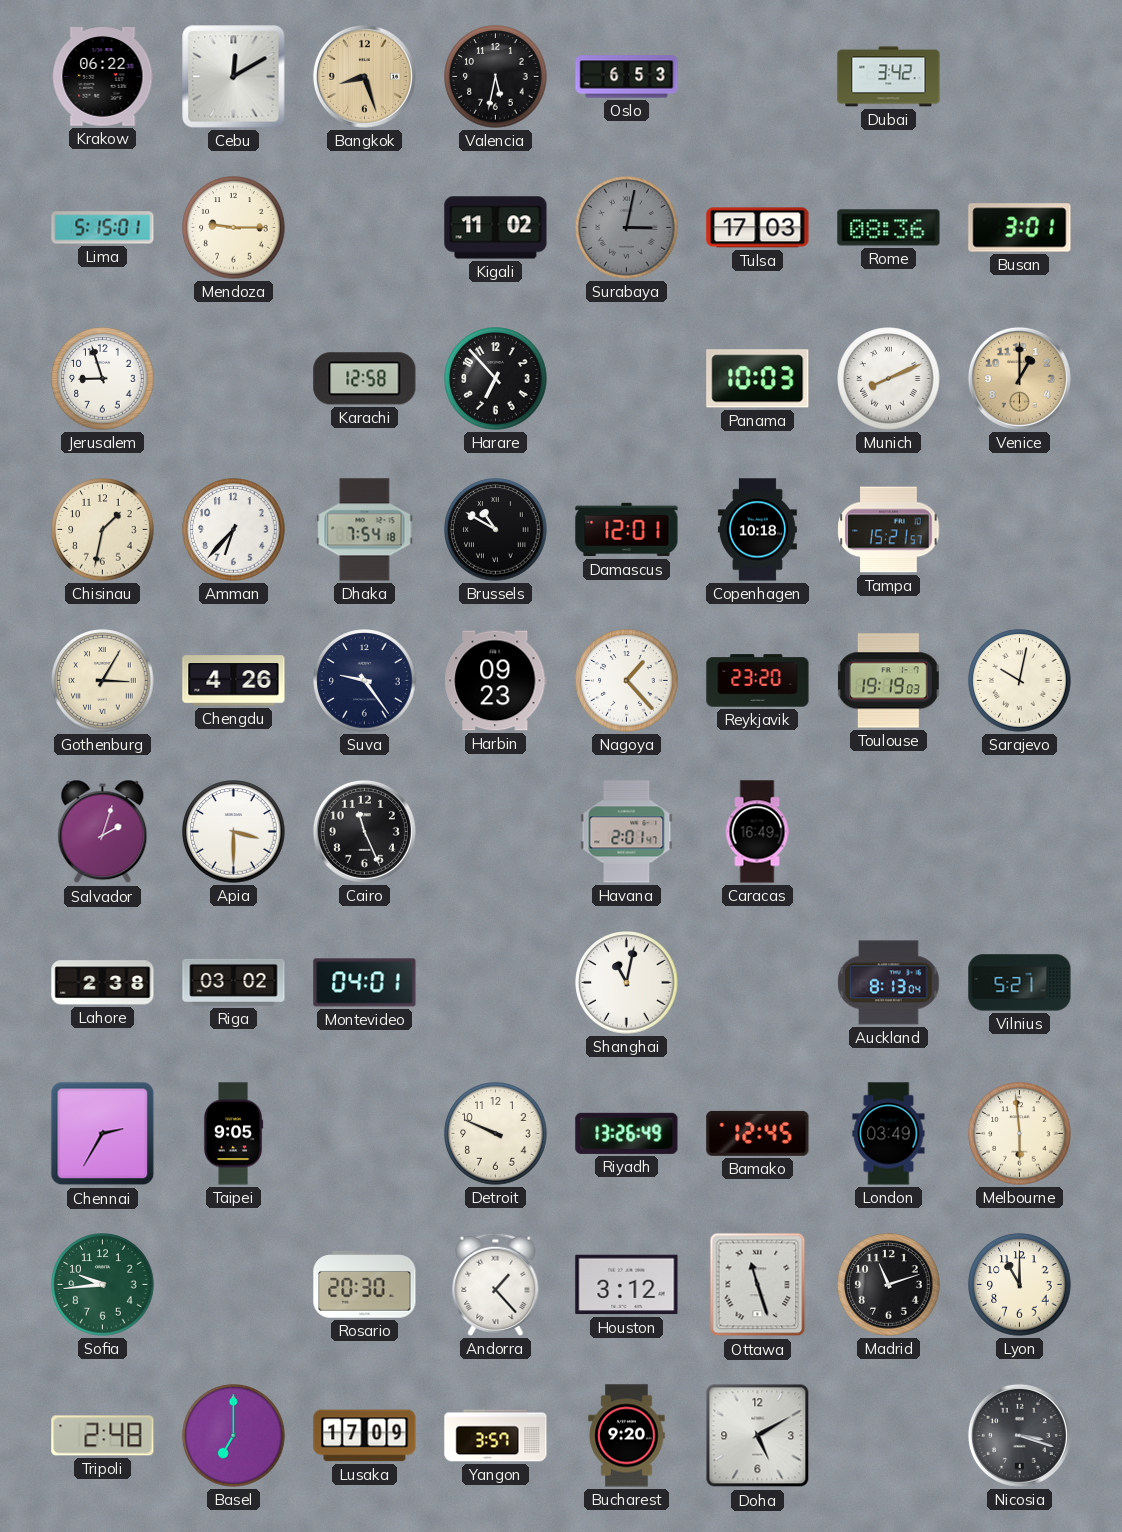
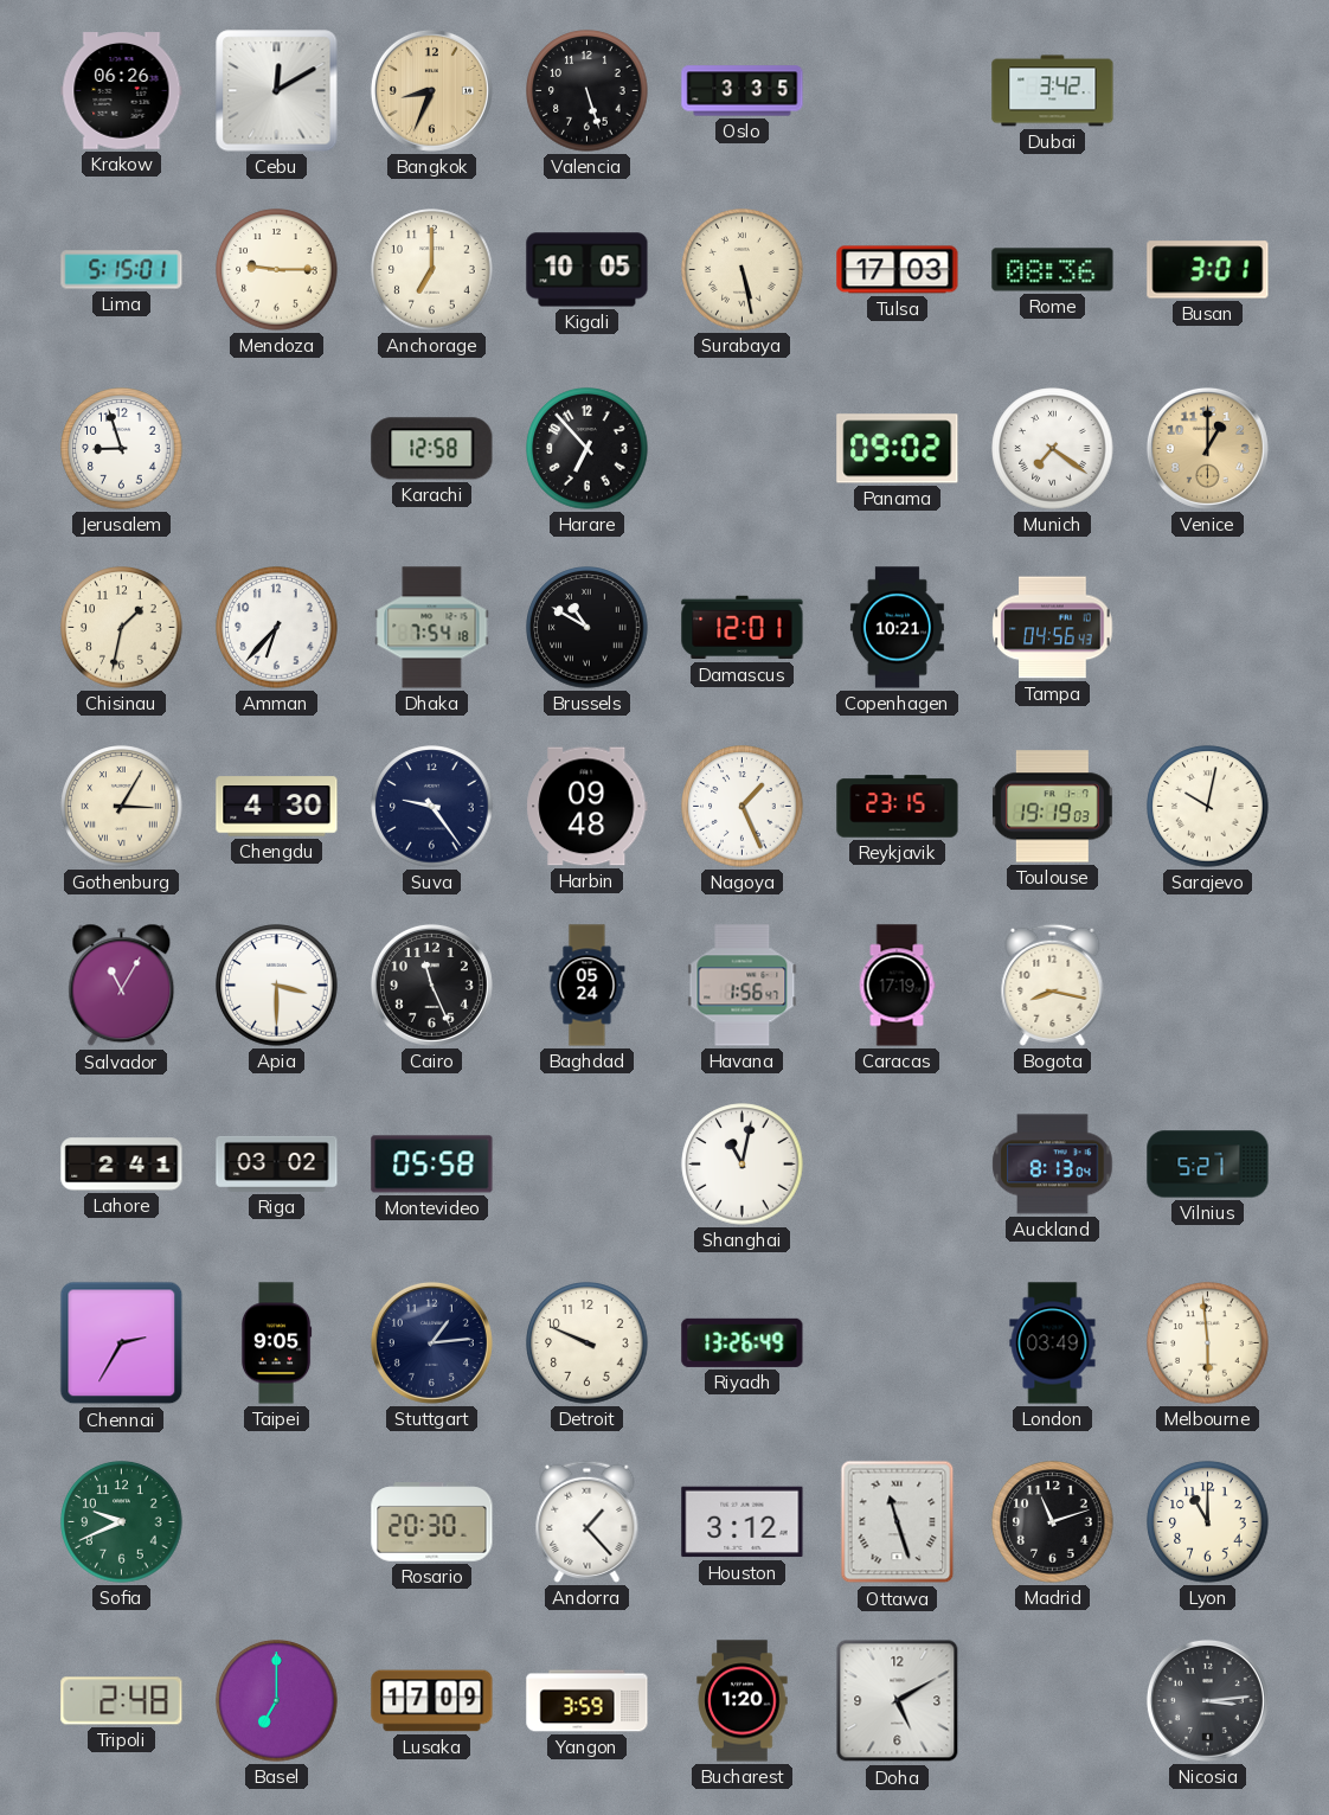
Krakow: 06:22 -> 06:26 (122, 91)
Bangkok: 8:27 -> 8:34 (431, 90)
Valencia: 5:32 -> 5:27 (588, 91)
Oslo: 6:53 -> 3:35 (743, 91)
Anchorage: none -> 7:00 (432, 270)
Kigali: 11:02 -> 10:05 (588, 270)
Surabaya: 3:02 -> 5:28 (743, 270)
Surabaya dial: grey -> cream (743, 270)
Panama: 10:03 -> 09:02 (898, 449)
Munich: 8:11 -> 7:21 (1053, 449)
Copenhagen: 10:18 -> 10:21 (897, 628)
Tampa: 15:21 -> 04:56 (1053, 628)
Chengdu: 4:26 -> 4:30 (277, 807)
Harbin: 09:23 -> 09:48 (588, 807)
Nagoya: 1:23 -> 1:26 (743, 807)
Reykjavik: 23:20 -> 23:15 (898, 807)
Salvador: 2:03 -> 11:05 (122, 986)
Baghdad: none -> 05:24 (588, 986)
Havana: 2:01 -> 1:56 (743, 986)
Caracas: 16:49 -> 17:19 (897, 986)
Bogota: none -> 8:17 (1053, 985)
Lahore: 2:38 -> 2:41 (122, 1165)
Montevideo: 04:01 -> 05:58 (432, 1165)
Stuttgart: none -> 1:14 (431, 1342)
Bamako: 12:45 -> none (758, 1133)
Sofia: 9:44 -> 9:41 (122, 1522)
Yangon: 3:57 -> 3:59 (588, 1701)
Bucharest: 9:20 -> 1:20 (743, 1701)
Nicosia: 3:18 -> 3:14 (1207, 1700)
